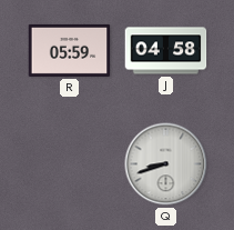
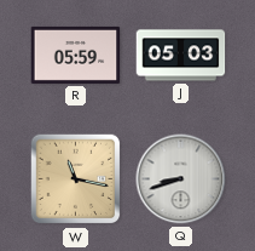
J: 04:58 -> 05:03 (181, 56)
W: none -> 11:17 (76, 179)
